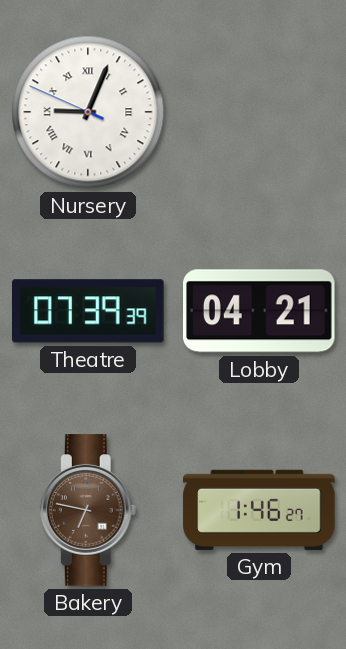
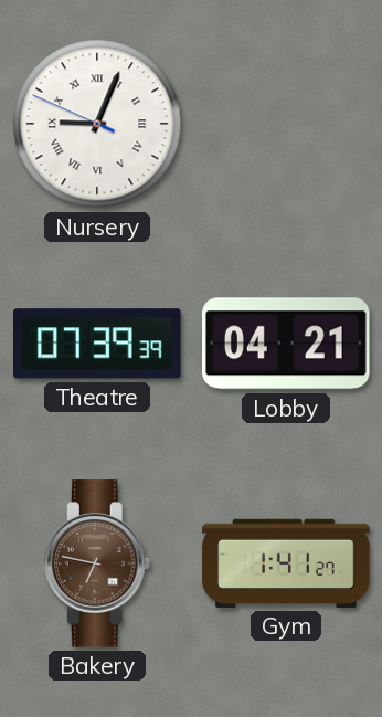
Gym: 1:46 -> 1:41 (286, 563)
